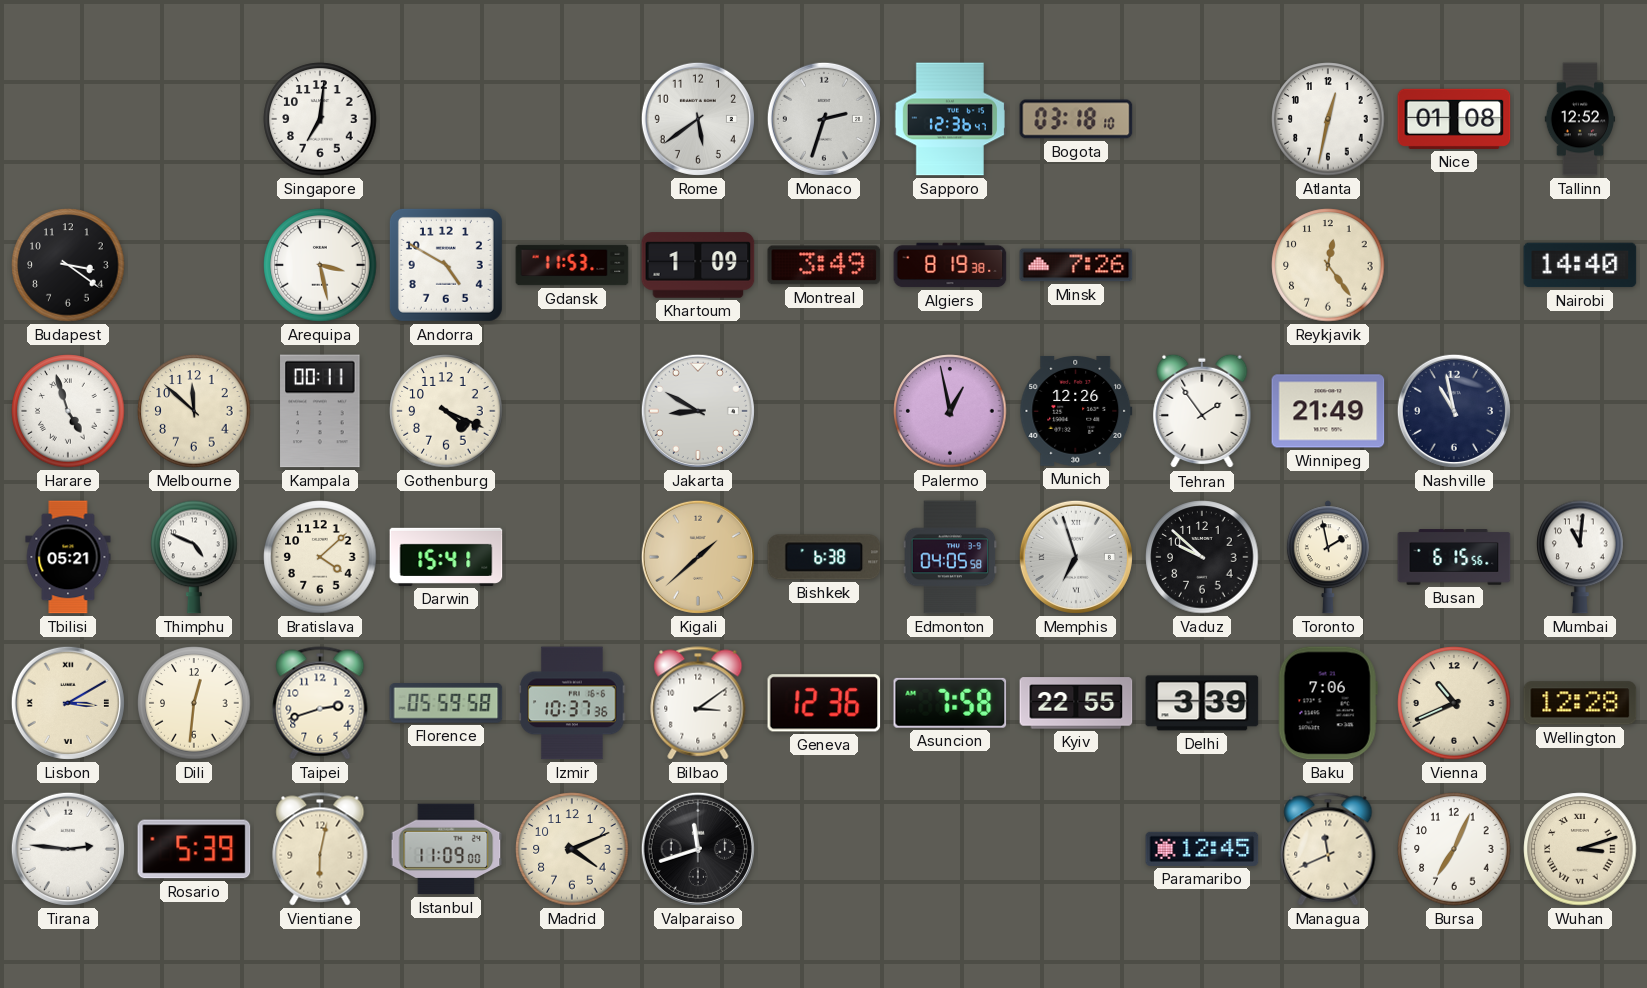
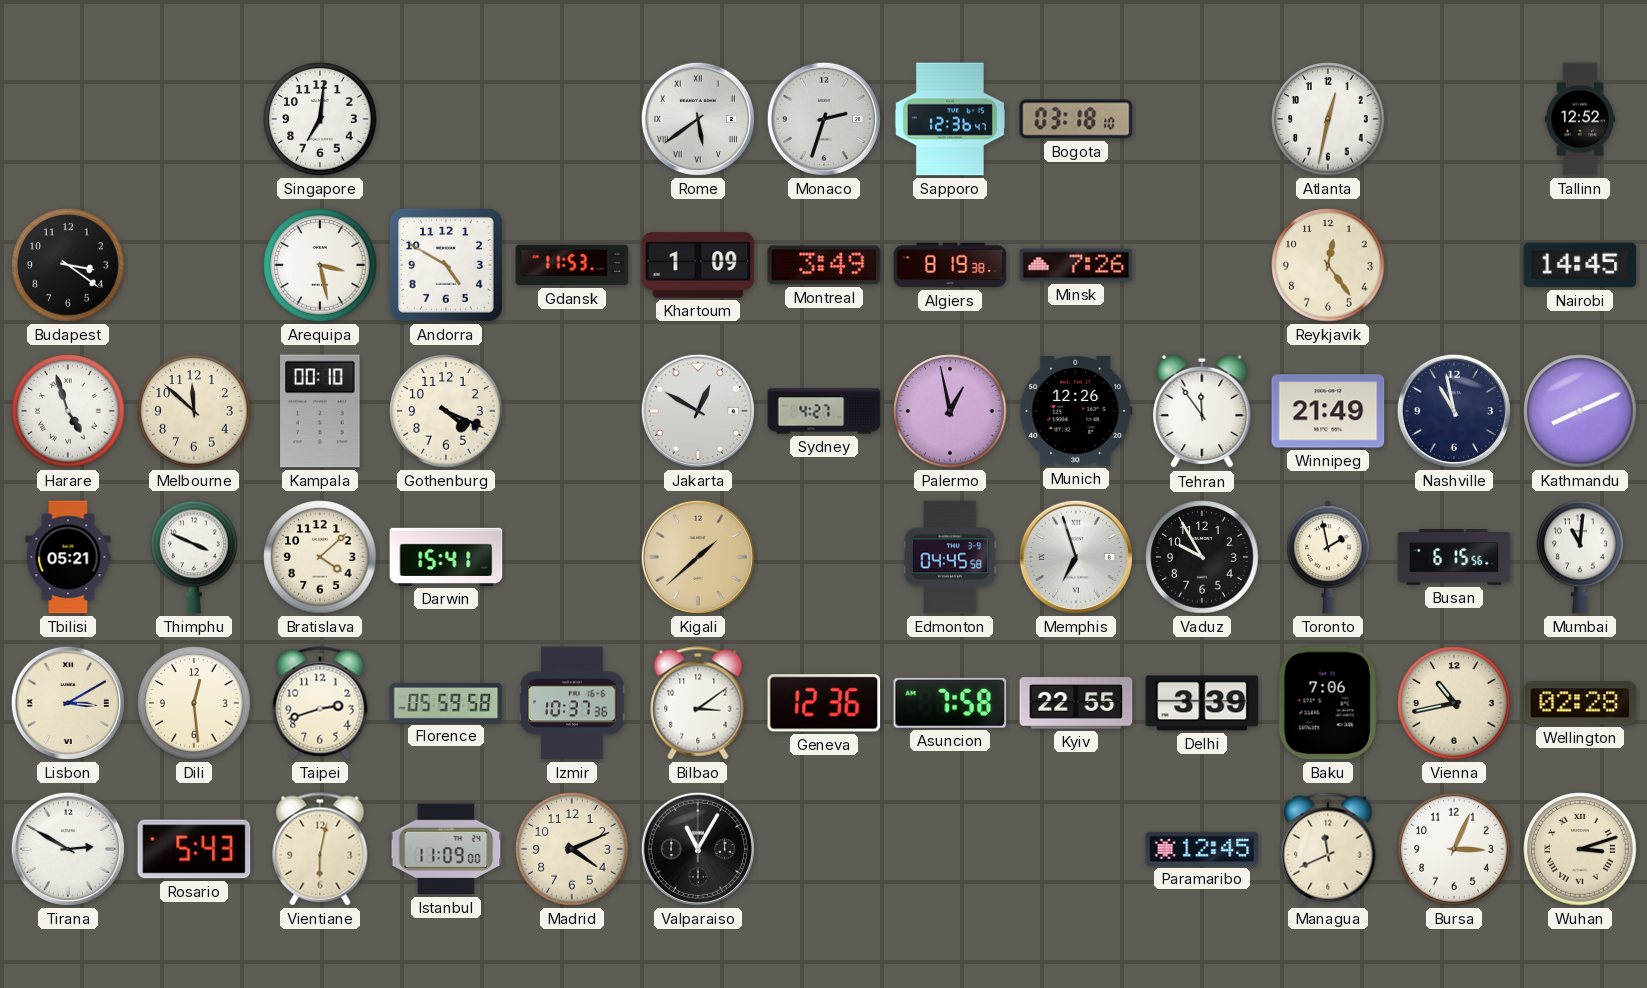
Rome numerals: Arabic -> Roman (698, 119)
Nice: 01:08 -> none (1454, 119)
Nairobi: 14:40 -> 14:45 (1580, 265)
Kampala: 00:11 -> 00:10 (320, 411)
Jakarta: 8:50 -> 12:50 (698, 411)
Sydney: none -> 4:27 (824, 411)
Tehran: 1:54 -> 11:54 (1202, 411)
Kathmandu: none -> 8:11 (1580, 411)
Thimphu: 4:49 -> 3:49 (194, 557)
Bishkek: 6:38 -> none (824, 557)
Edmonton: 04:05 -> 04:45 (950, 557)
Vaduz: 9:52 -> 9:55 (1202, 557)
Dili: 12:31 -> 12:29 (194, 703)
Vienna: 10:41 -> 10:43 (1454, 703)
Wellington: 12:28 -> 02:28 (1580, 703)
Tirana: 2:46 -> 2:50 (68, 849)
Rosario: 5:39 -> 5:43 (194, 849)
Valparaiso: 11:42 -> 11:05 (698, 849)
Bursa: 7:04 -> 3:04 (1454, 849)
